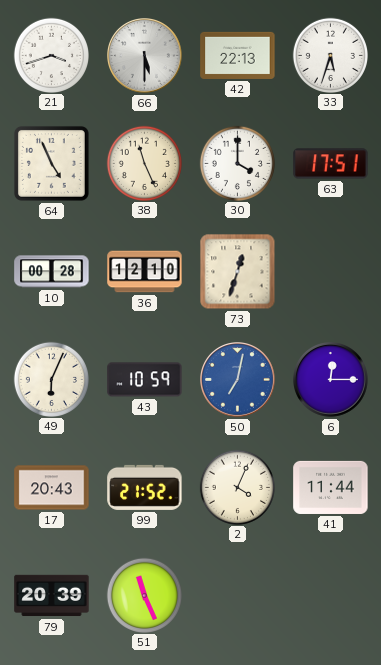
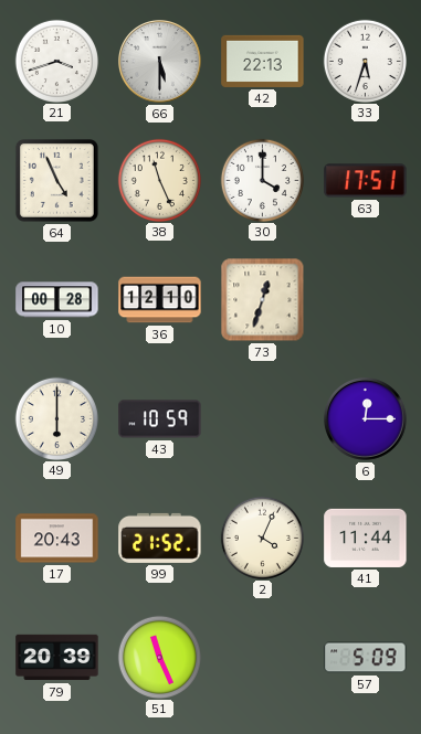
49: 6:04 -> 6:00 (56, 418)
50: 7:02 -> none (238, 380)
57: none -> 5:09 (366, 658)
